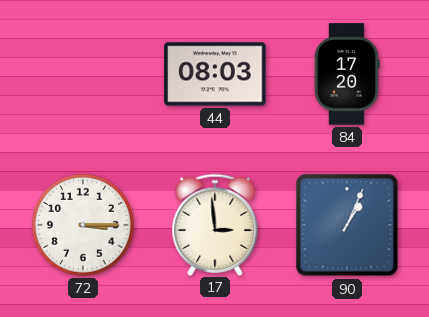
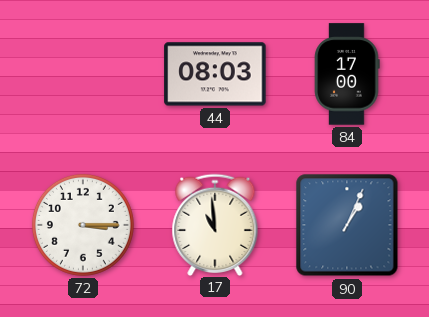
84: 17:20 -> 17:00 (347, 74)
17: 2:59 -> 10:59 (215, 224)
